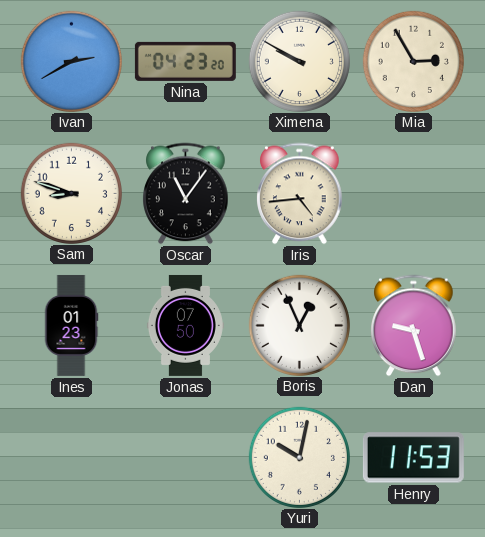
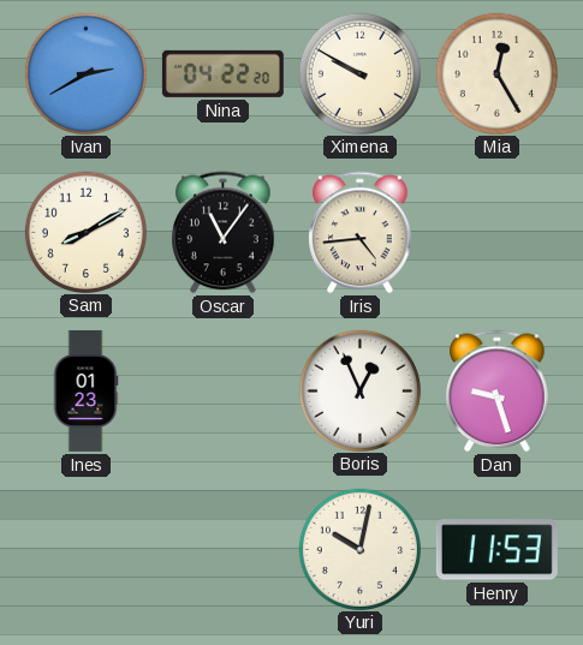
Nina: 04:23 -> 04:22 (222, 73)
Mia: 2:55 -> 12:25 (496, 73)
Sam: 8:48 -> 8:10 (85, 232)
Jonas: 07:50 -> none (185, 325)
